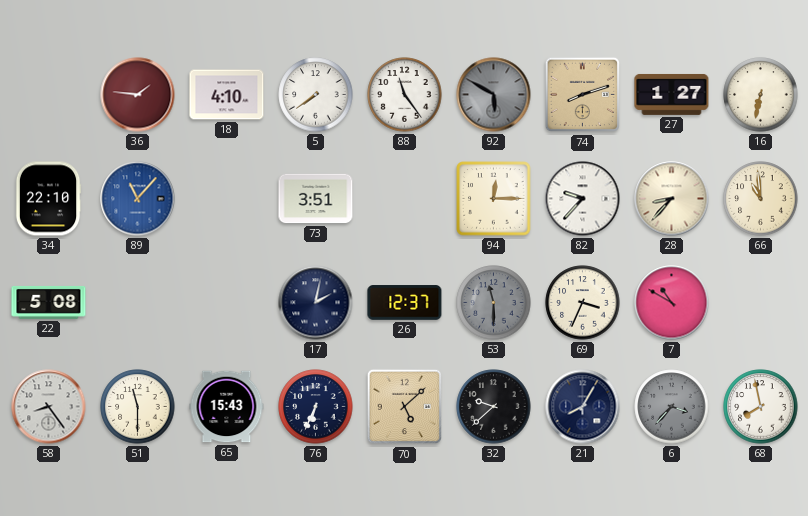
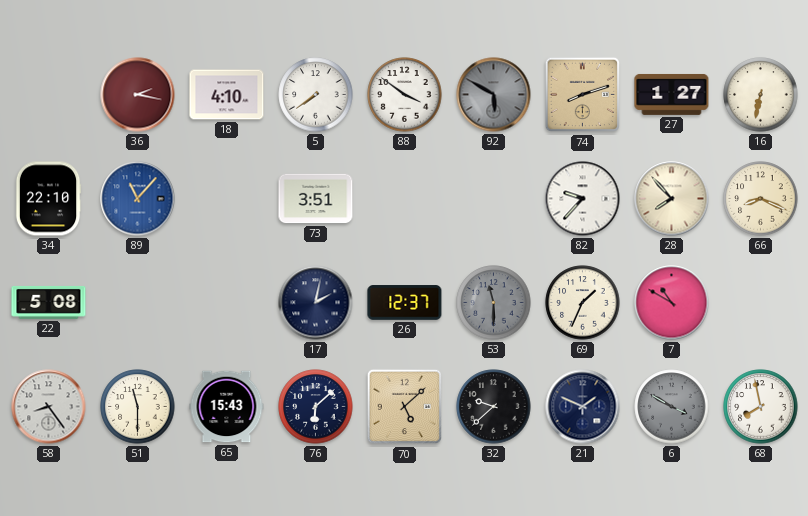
36: 1:46 -> 2:17 (138, 95)
88: 11:24 -> 3:51 (405, 95)
94: 12:15 -> none (494, 199)
28: 8:37 -> 7:53 (672, 199)
66: 10:59 -> 8:19 (761, 199)
69: 3:34 -> 1:34 (583, 303)
76: 6:34 -> 6:08 (316, 407)
21: 8:05 -> 1:49 (583, 407)
6: 3:37 -> 3:50 (672, 407)
